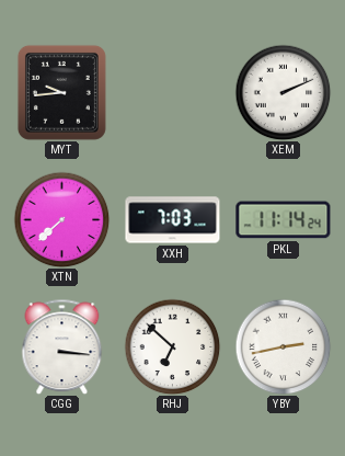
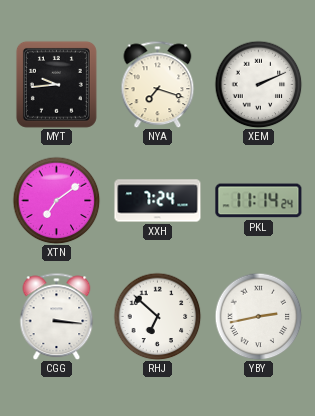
NYA: none -> 7:18 (158, 84)
XTN: 7:38 -> 7:09 (56, 200)
XXH: 7:03 -> 7:24 (158, 201)
